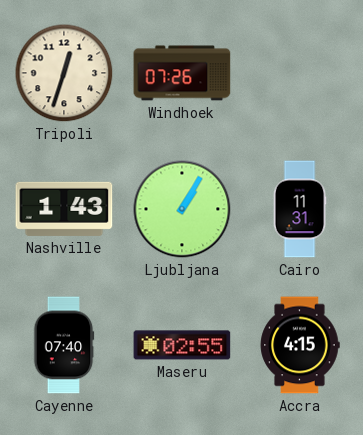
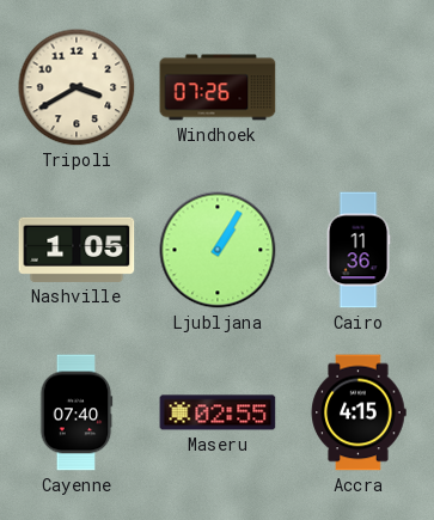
Tripoli: 12:33 -> 3:40 (77, 87)
Nashville: 1:43 -> 1:05 (77, 250)
Cairo: 11:31 -> 11:36 (359, 250)
